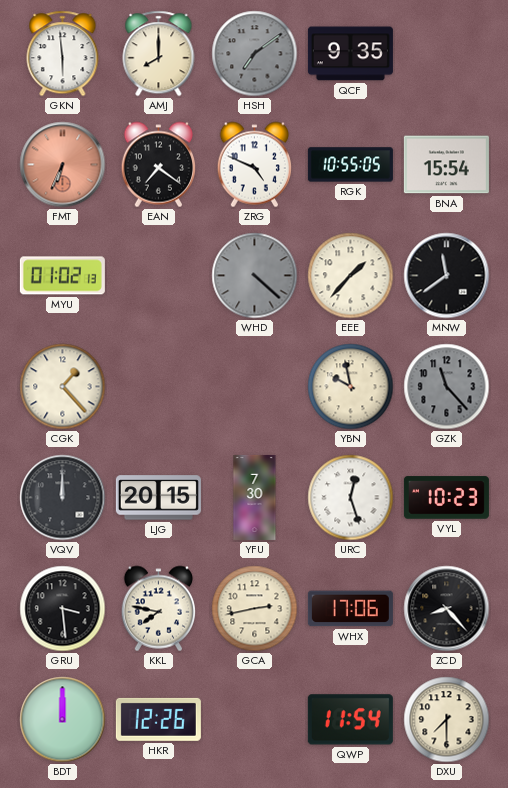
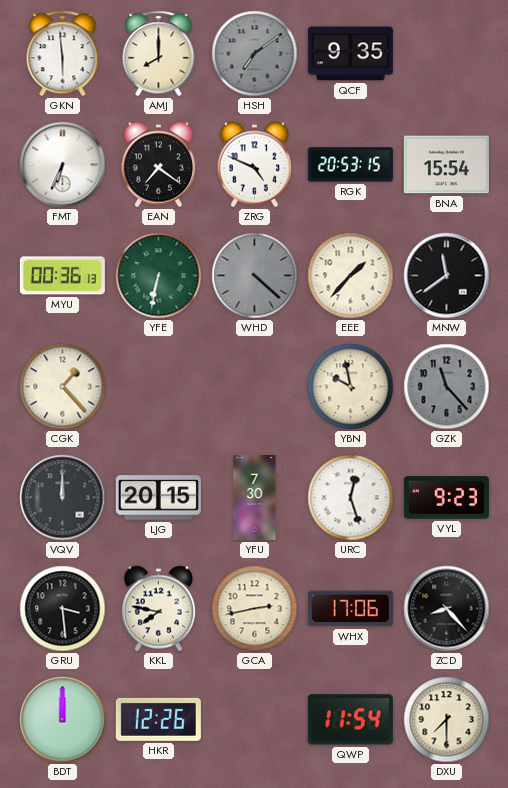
FMT dial: salmon -> white (63, 165)
RGK: 10:55 -> 20:53 (350, 165)
MYU: 01:02 -> 00:36 (62, 276)
YFE: none -> 6:32 (159, 276)
VYL: 10:23 -> 9:23 (446, 498)
